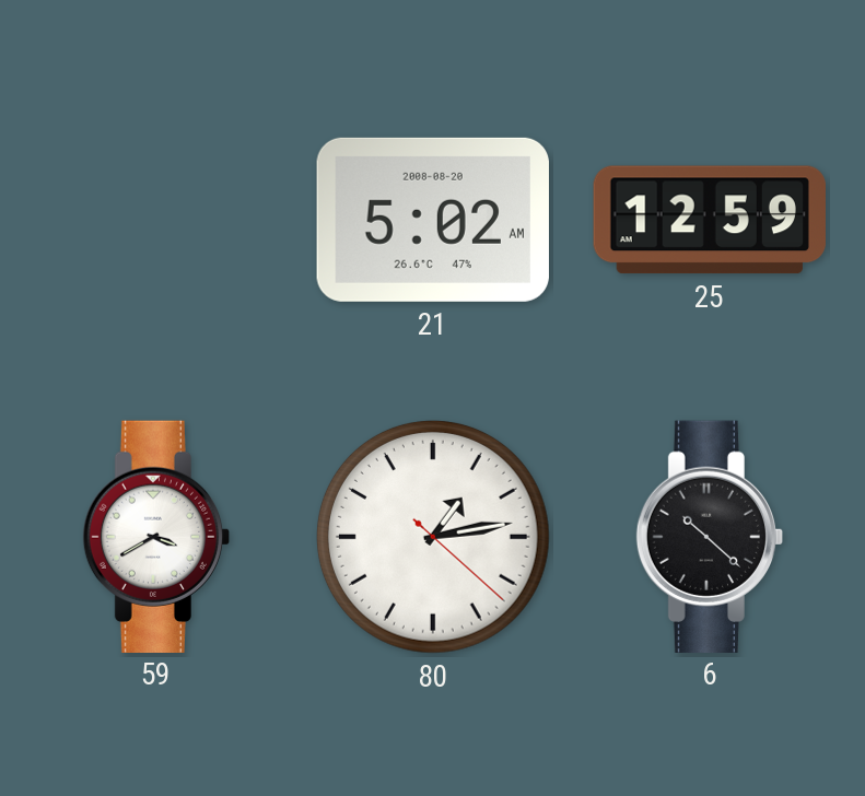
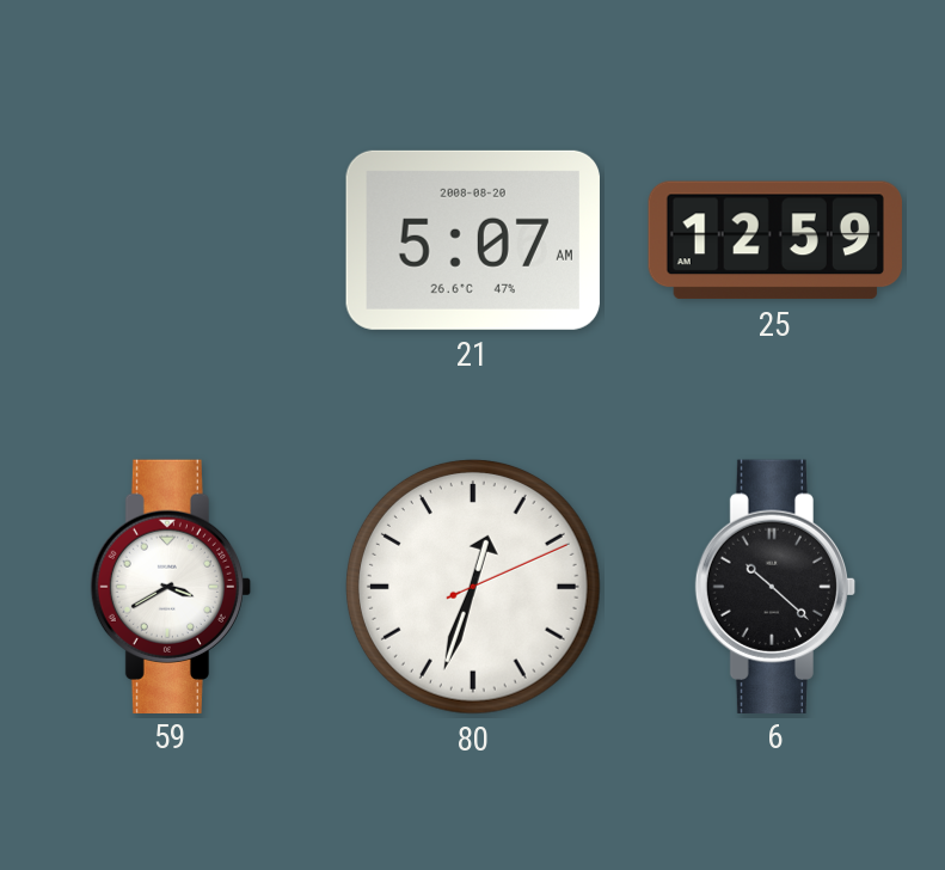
21: 5:02 -> 5:07 (473, 240)
80: 1:13 -> 12:33 (473, 587)
